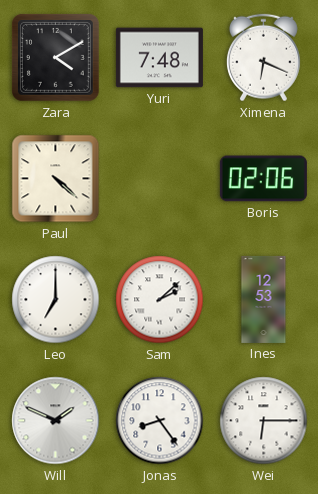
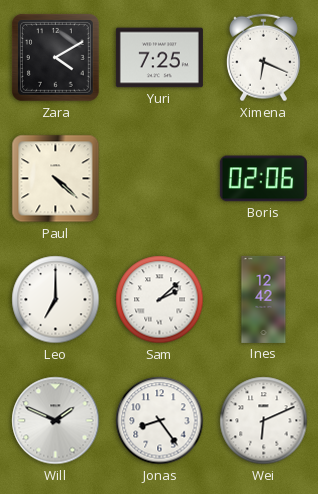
Yuri: 7:48 -> 7:25 (159, 58)
Ines: 12:53 -> 12:42 (264, 299)
Wei: 6:15 -> 6:11 (264, 421)
